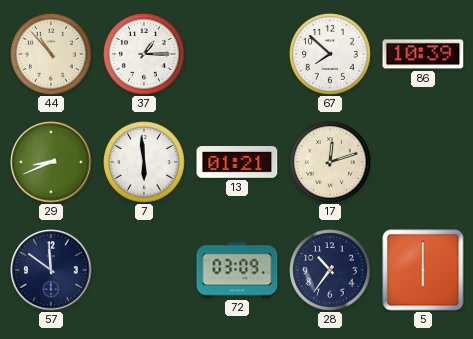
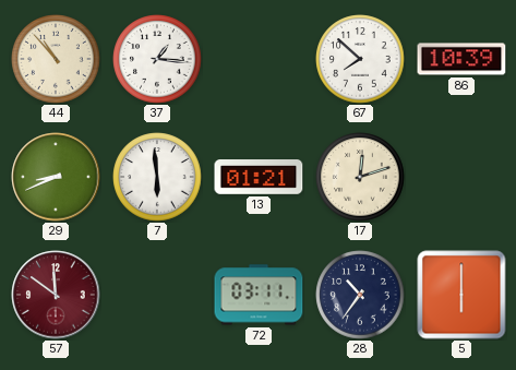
37: 1:15 -> 1:16 (157, 59)
57 dial: navy -> burgundy (56, 295)
72: 03:09 -> 03:11 (259, 295)
